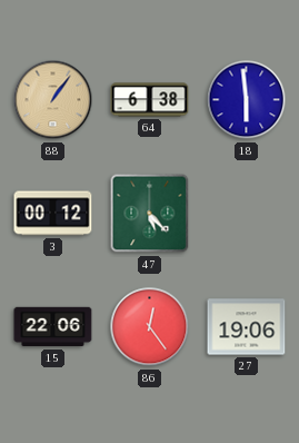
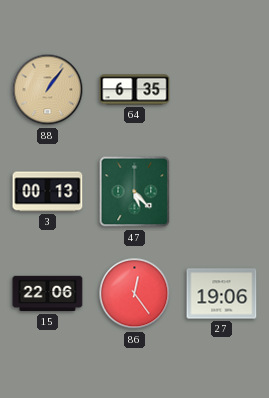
64: 6:38 -> 6:35 (135, 90)
18: 5:59 -> none (247, 100)
3: 00:12 -> 00:13 (48, 192)
